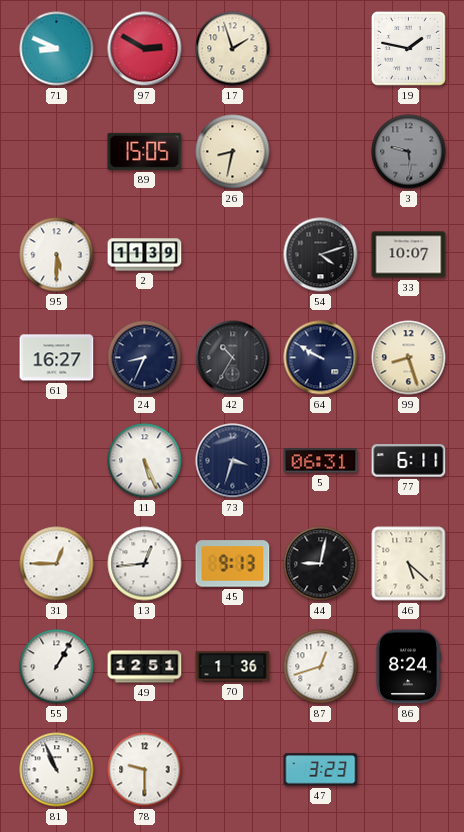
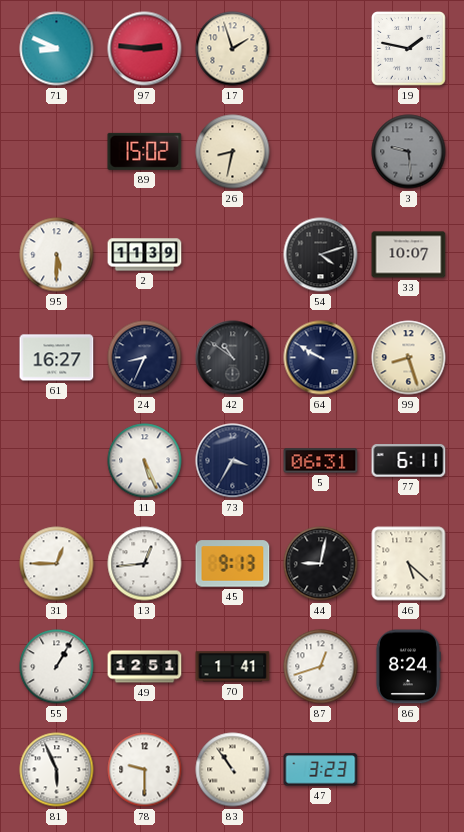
97: 2:50 -> 2:46 (145, 49)
89: 15:05 -> 15:02 (145, 151)
42: 10:35 -> 10:51 (233, 358)
73: 3:33 -> 3:35 (233, 461)
70: 1:36 -> 1:41 (233, 667)
81: 10:56 -> 5:56 (57, 770)
83: none -> 10:54 (233, 770)
